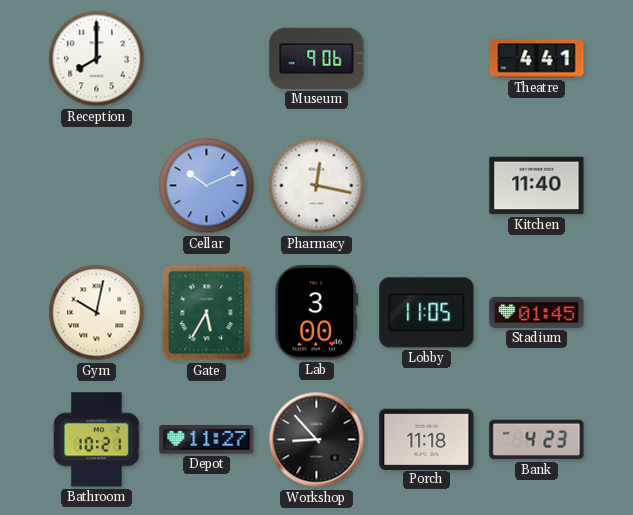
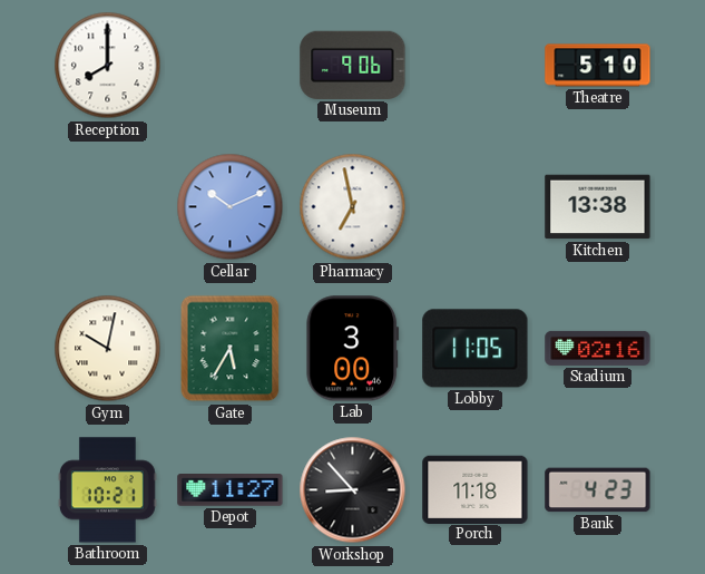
Theatre: 4:41 -> 5:10 (598, 66)
Pharmacy: 12:17 -> 6:58 (353, 207)
Kitchen: 11:40 -> 13:38 (598, 207)
Stadium: 01:45 -> 02:16 (598, 348)
